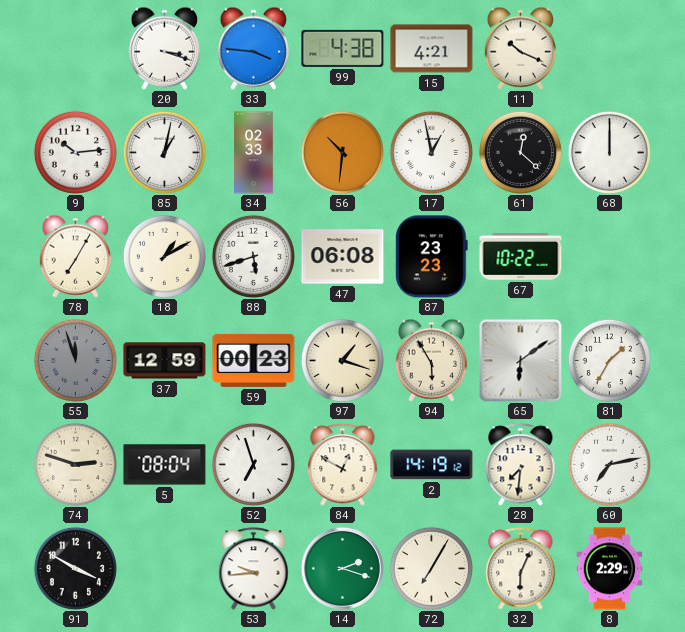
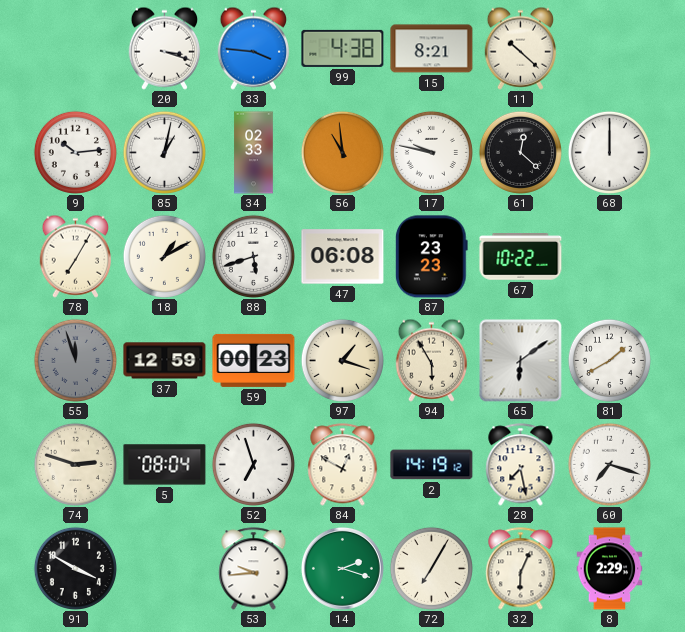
15: 4:21 -> 8:21 (432, 49)
11: 10:19 -> 10:22 (521, 48)
56: 10:31 -> 10:59 (342, 152)
17: 12:58 -> 9:47 (431, 152)
81: 1:35 -> 1:40 (609, 360)
28: 7:31 -> 7:28 (521, 465)
60: 7:13 -> 7:18 (609, 464)
